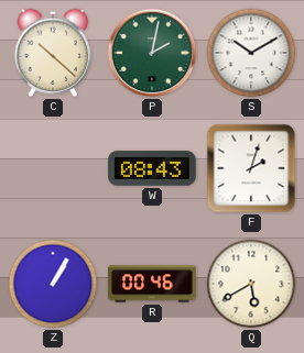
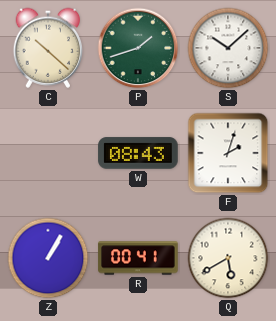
P: 2:02 -> 1:42 (138, 48)
S: 10:10 -> 10:08 (228, 48)
R: 00:46 -> 00:41 (138, 258)
